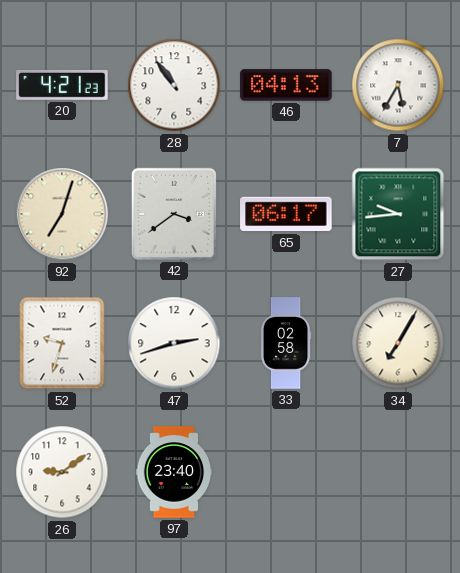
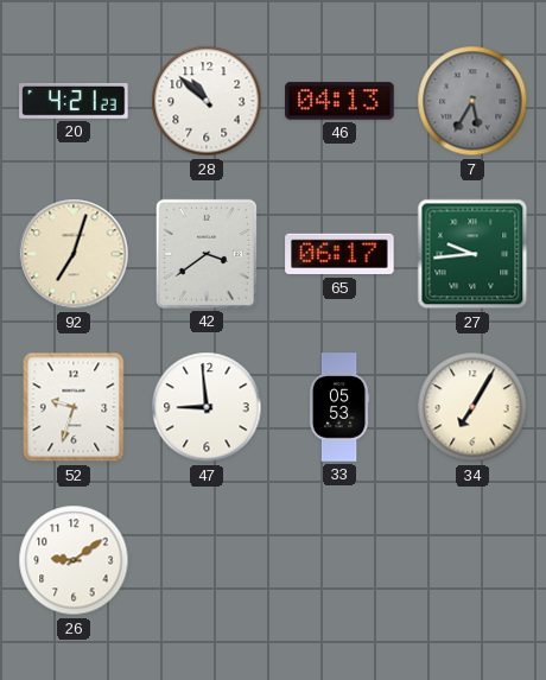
28: 10:54 -> 10:52 (207, 101)
7 dial: white -> grey (472, 101)
47: 2:42 -> 8:59 (207, 407)
33: 02:58 -> 05:53 (339, 407)
97: 23:40 -> none (174, 472)
